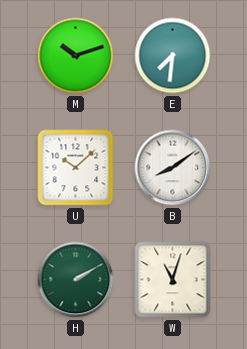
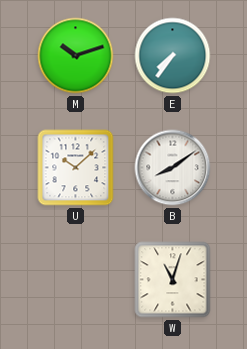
E: 7:31 -> 7:36 (173, 56)
H: 2:10 -> none (76, 280)
